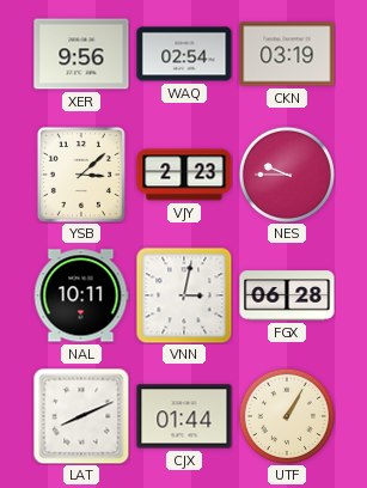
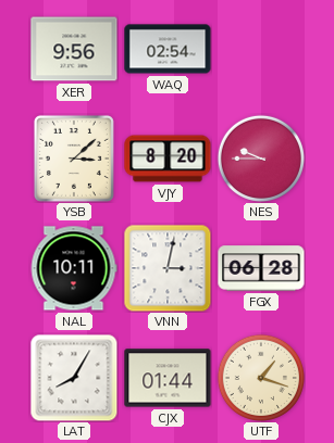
CKN: 03:19 -> none (287, 54)
VJY: 2:23 -> 8:20 (168, 159)
LAT: 8:11 -> 8:05 (74, 378)
UTF: 1:05 -> 1:18 (261, 378)
